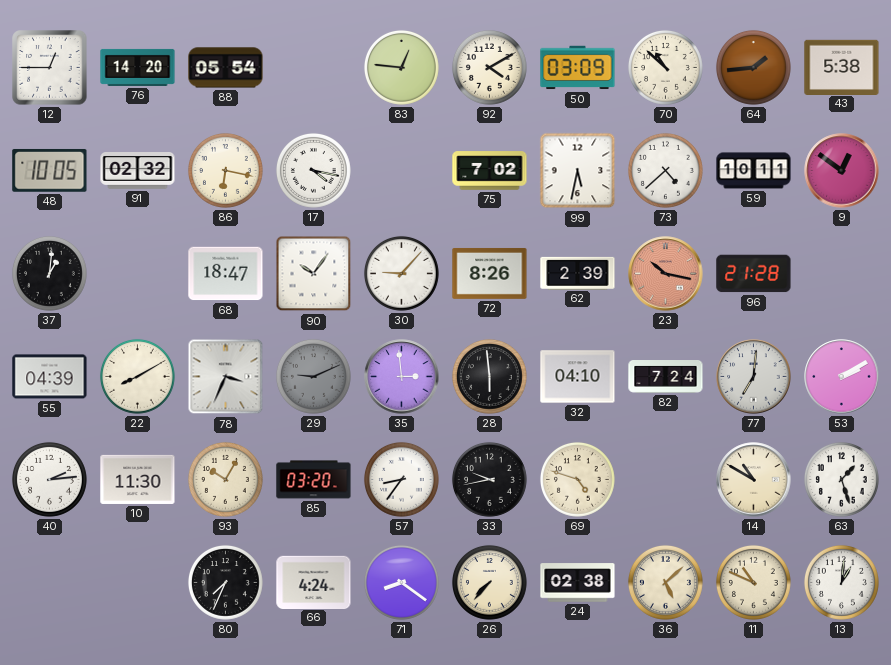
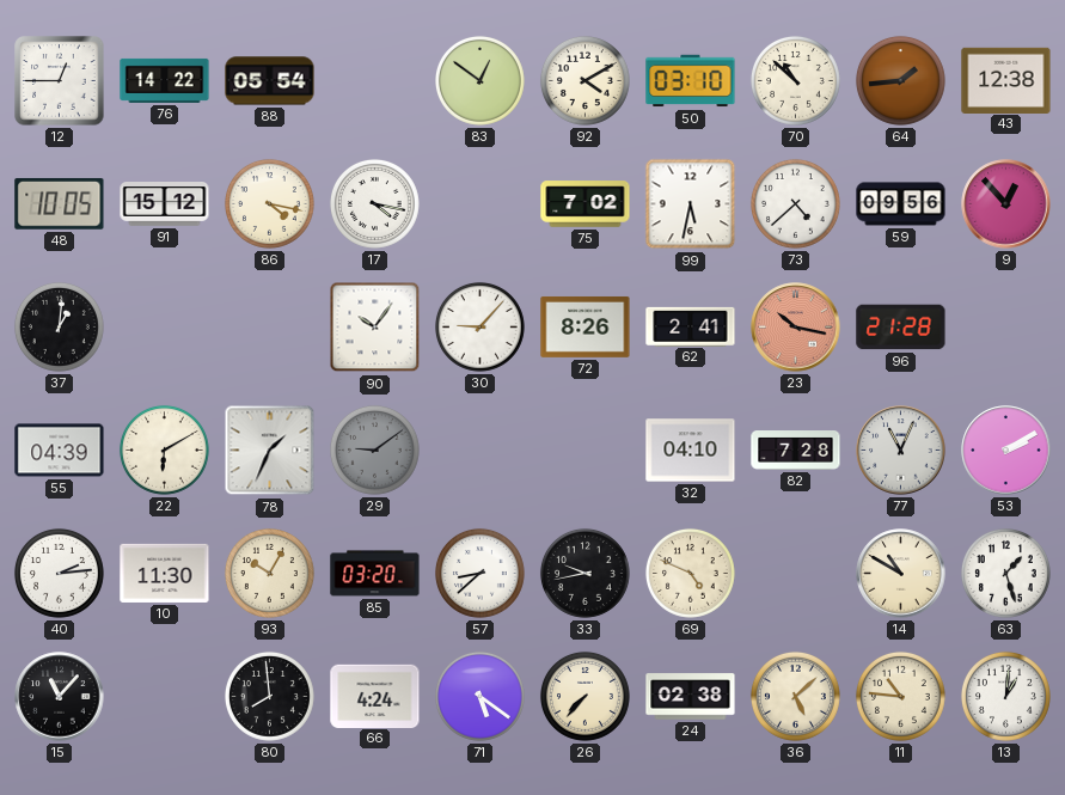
76: 14:20 -> 14:22 (165, 80)
83: 12:46 -> 12:51 (479, 80)
50: 03:09 -> 03:10 (691, 81)
43: 5:38 -> 12:38 (1006, 80)
91: 02:32 -> 15:12 (165, 204)
86: 6:17 -> 4:17 (269, 203)
59: 10:11 -> 09:56 (901, 204)
9: 12:51 -> 12:53 (1006, 204)
68: 18:47 -> none (226, 274)
62: 2:39 -> 2:41 (691, 326)
22: 8:10 -> 6:10 (164, 450)
78: 3:34 -> 1:34 (270, 451)
29: 9:11 -> 9:09 (374, 450)
35: 2:59 -> none (402, 377)
28: 5:59 -> none (489, 376)
82: 7:24 -> 7:28 (796, 451)
77: 7:01 -> 11:04 (901, 451)
57: 8:36 -> 8:38 (479, 573)
69: 4:48 -> 4:49 (690, 573)
15: none -> 11:07 (60, 697)
80: 7:34 -> 7:59 (269, 696)
71: 8:21 -> 5:21 (479, 696)
11: 10:49 -> 10:46 (900, 696)
